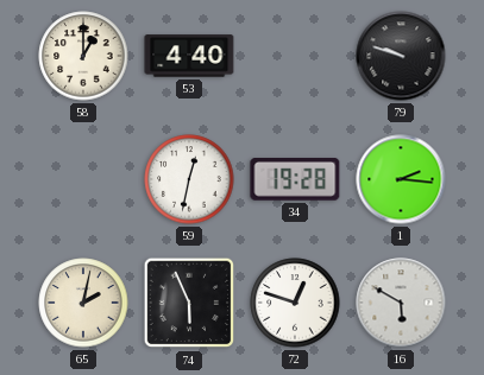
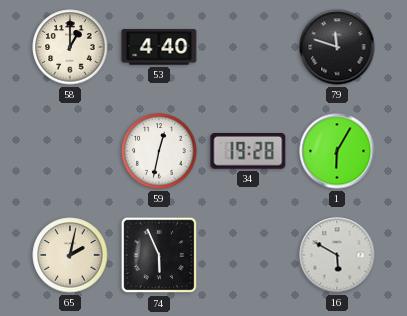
79: 9:48 -> 11:48 (337, 47)
1: 2:16 -> 6:05 (337, 151)
72: 12:48 -> none (295, 303)
